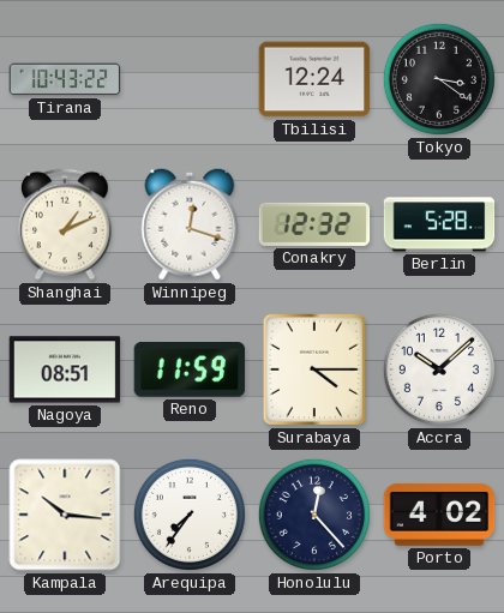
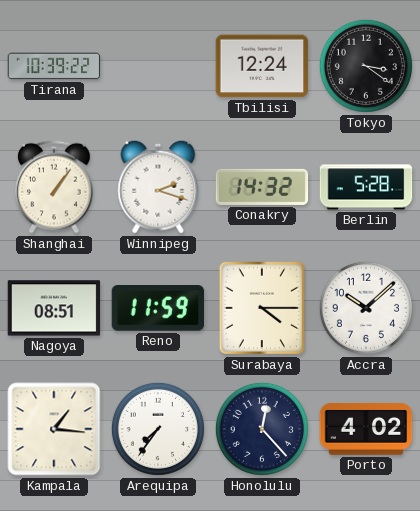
Tirana: 10:43 -> 10:39 (54, 66)
Shanghai: 1:11 -> 1:06 (54, 187)
Winnipeg: 12:18 -> 2:18 (158, 187)
Conakry: 12:32 -> 14:32 (262, 187)
Kampala: 10:16 -> 1:16 (54, 429)
